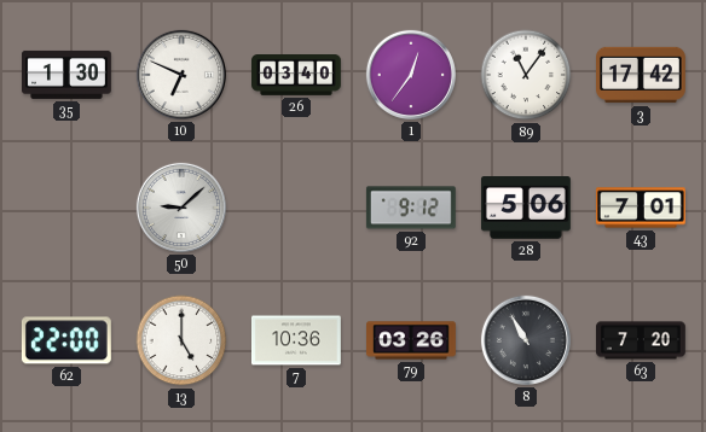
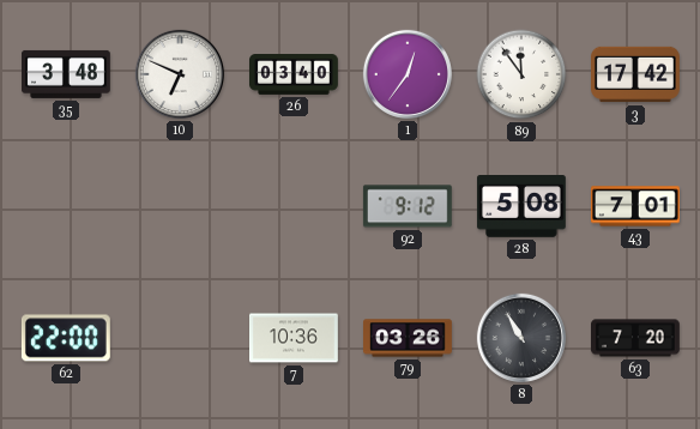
35: 1:30 -> 3:48 (67, 74)
89: 11:06 -> 11:54 (521, 74)
50: 9:08 -> none (181, 208)
28: 5:06 -> 5:08 (521, 207)
13: 5:00 -> none (181, 340)
